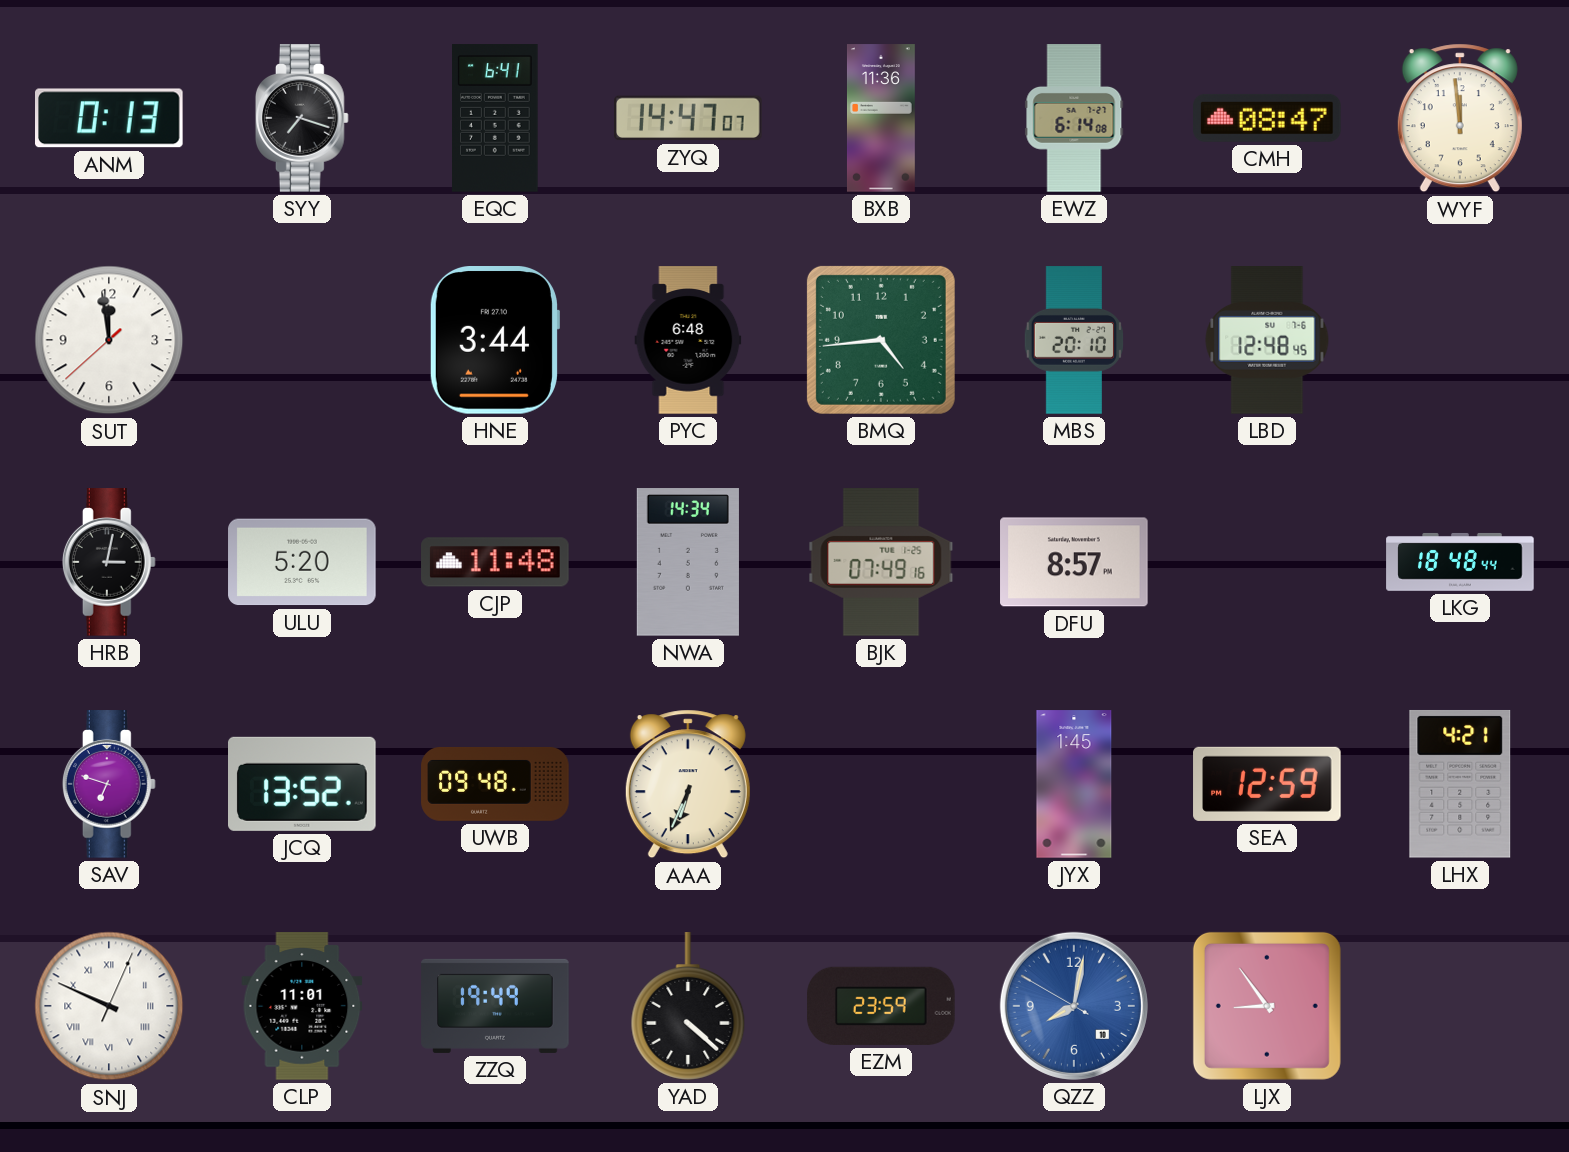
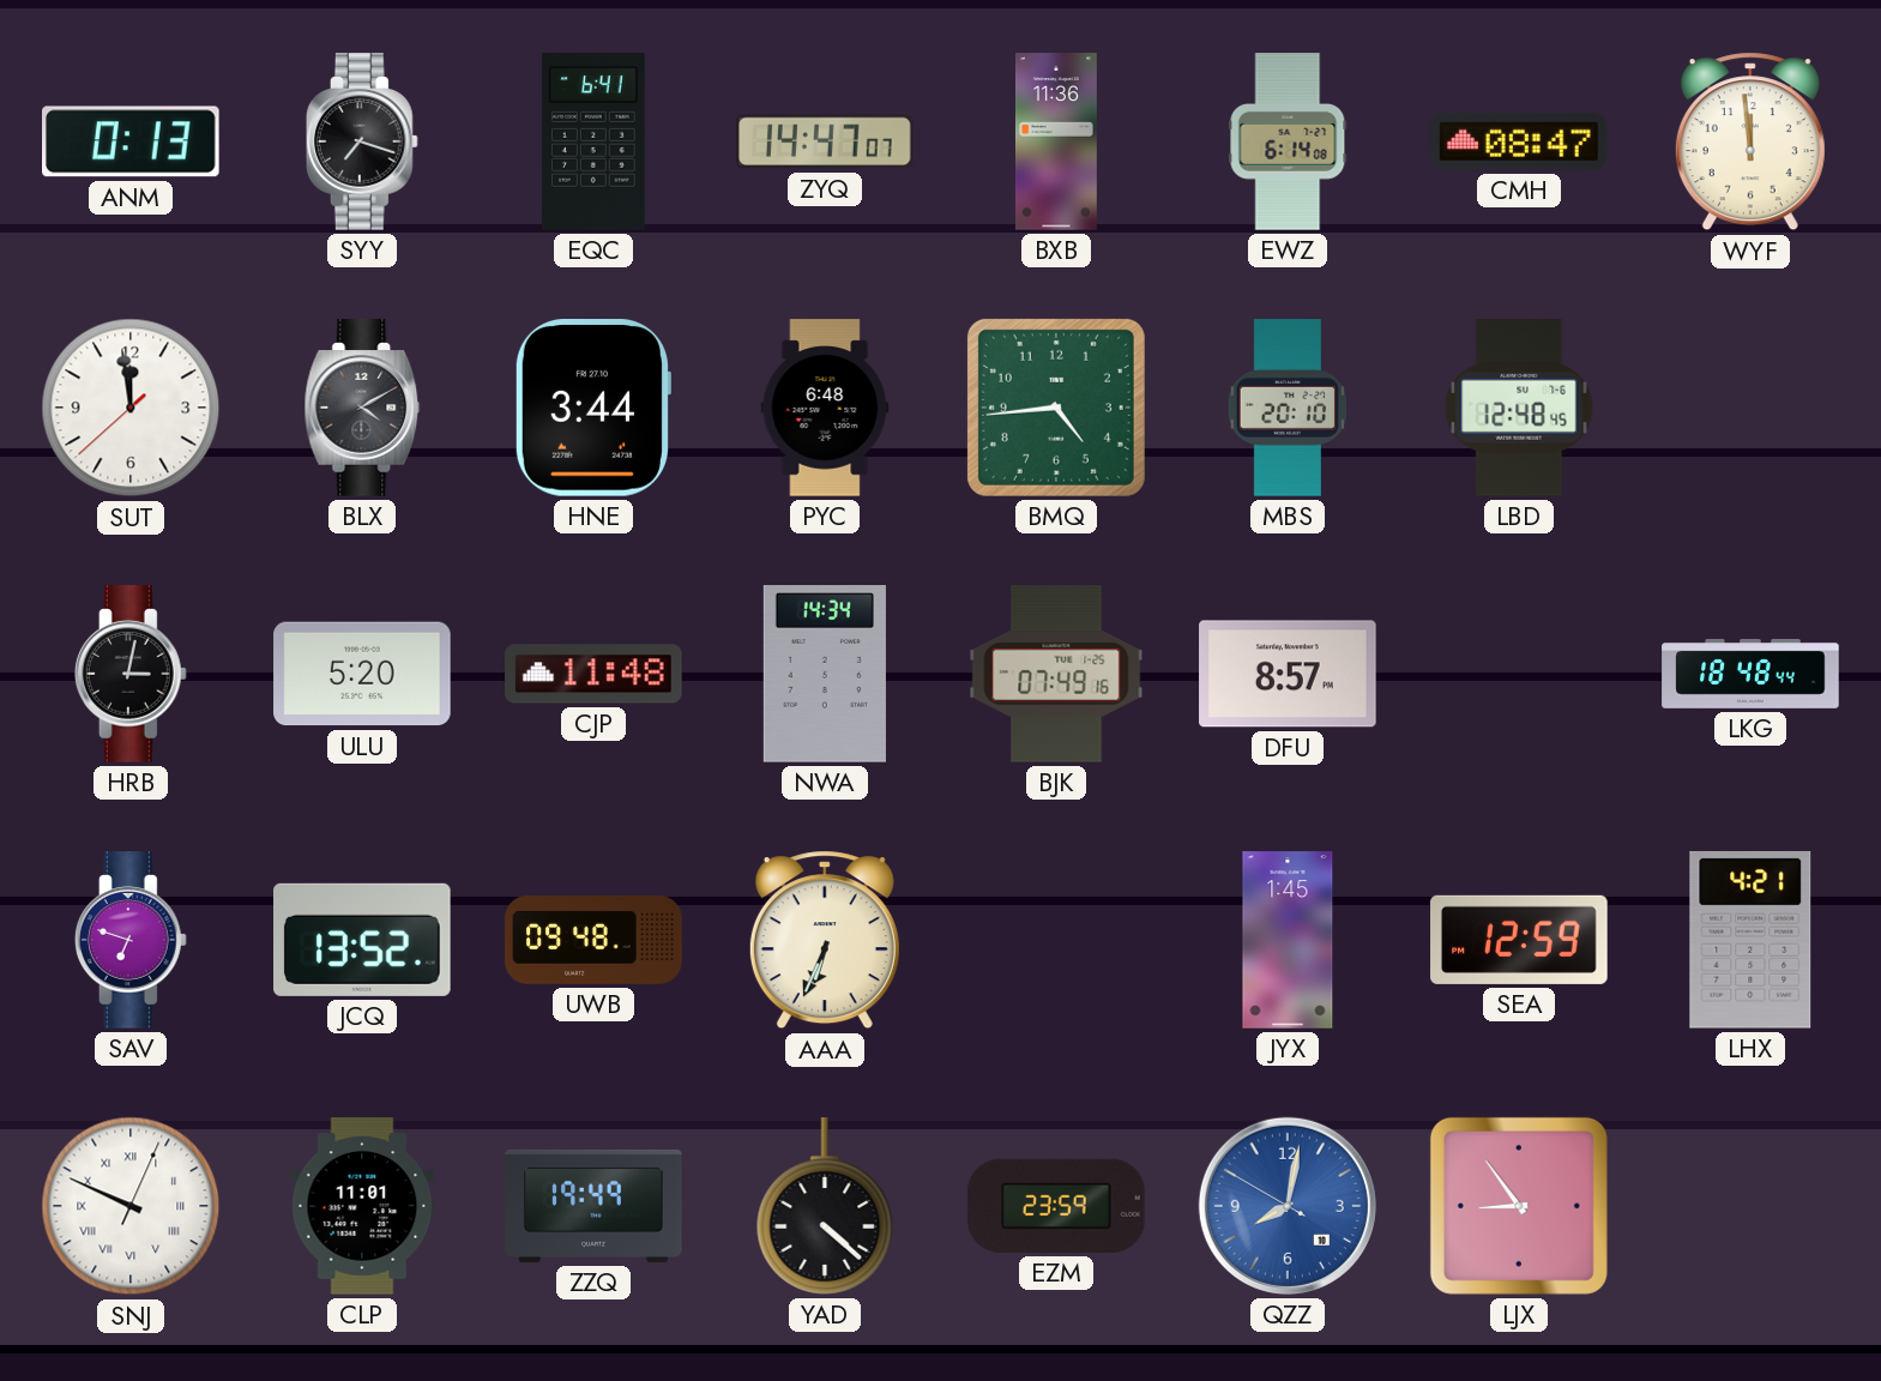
BLX: none -> 4:10 (362, 408)
